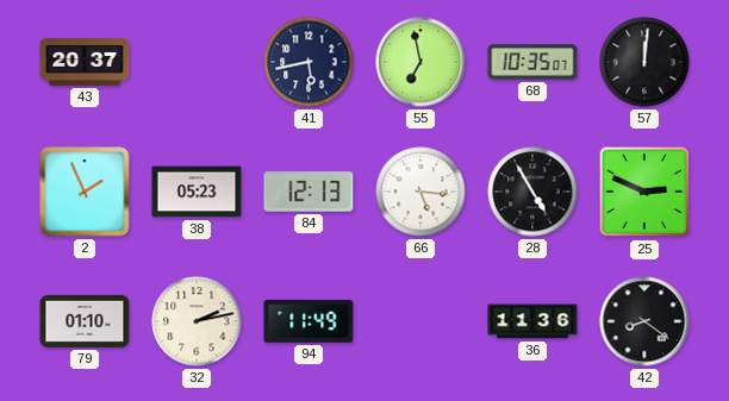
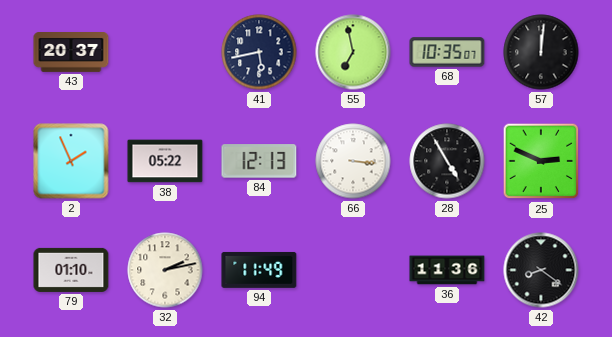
38: 05:23 -> 05:22 (165, 161)
66: 5:16 -> 3:16 (353, 161)
